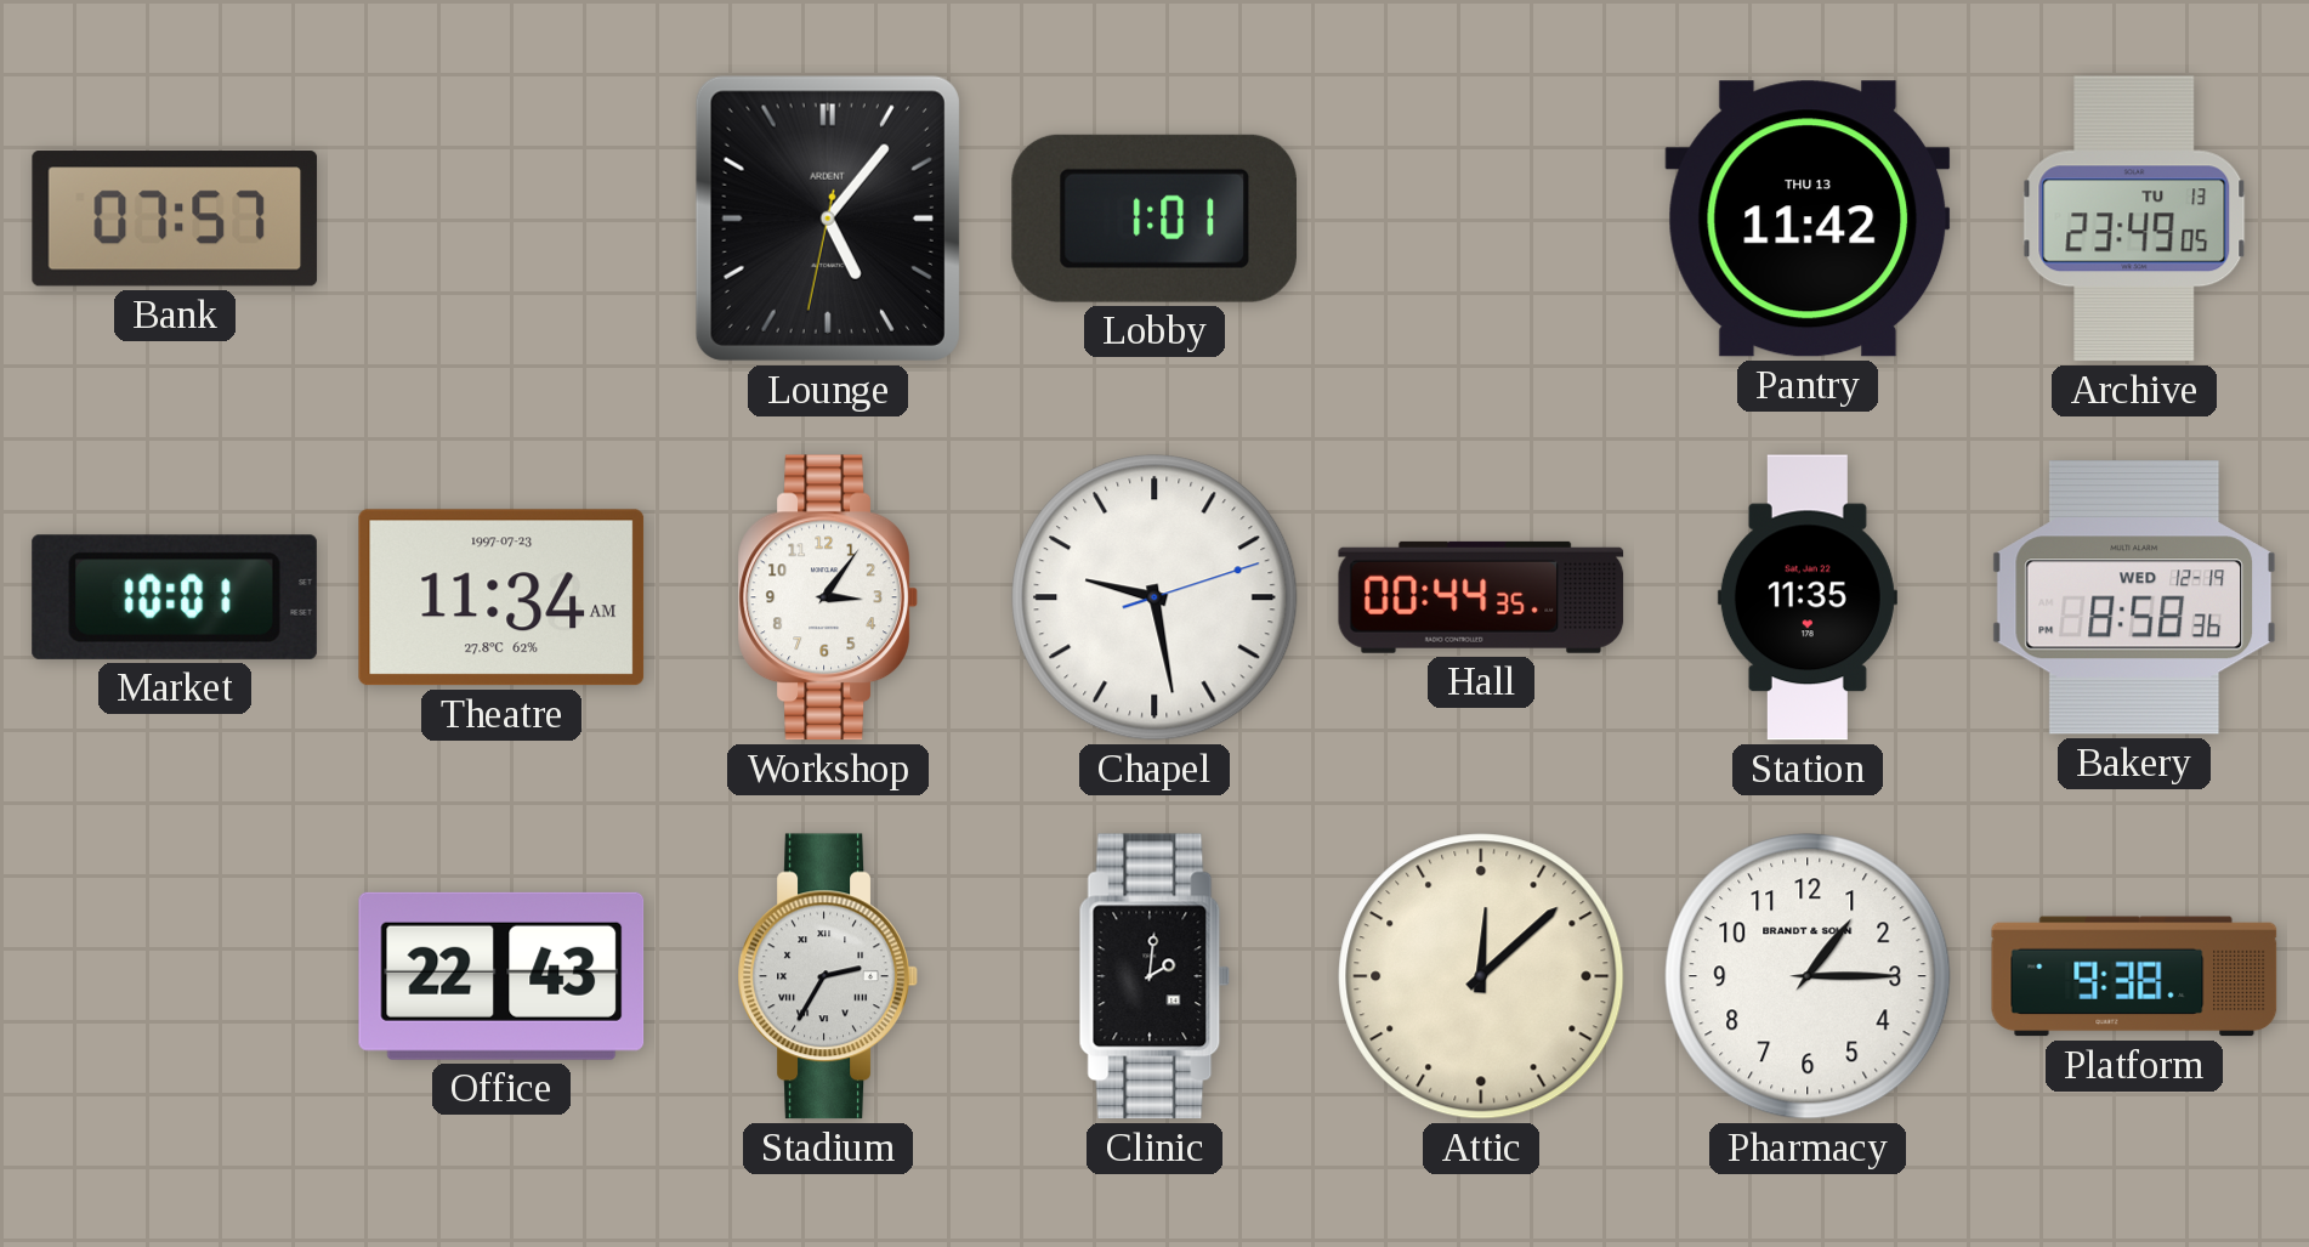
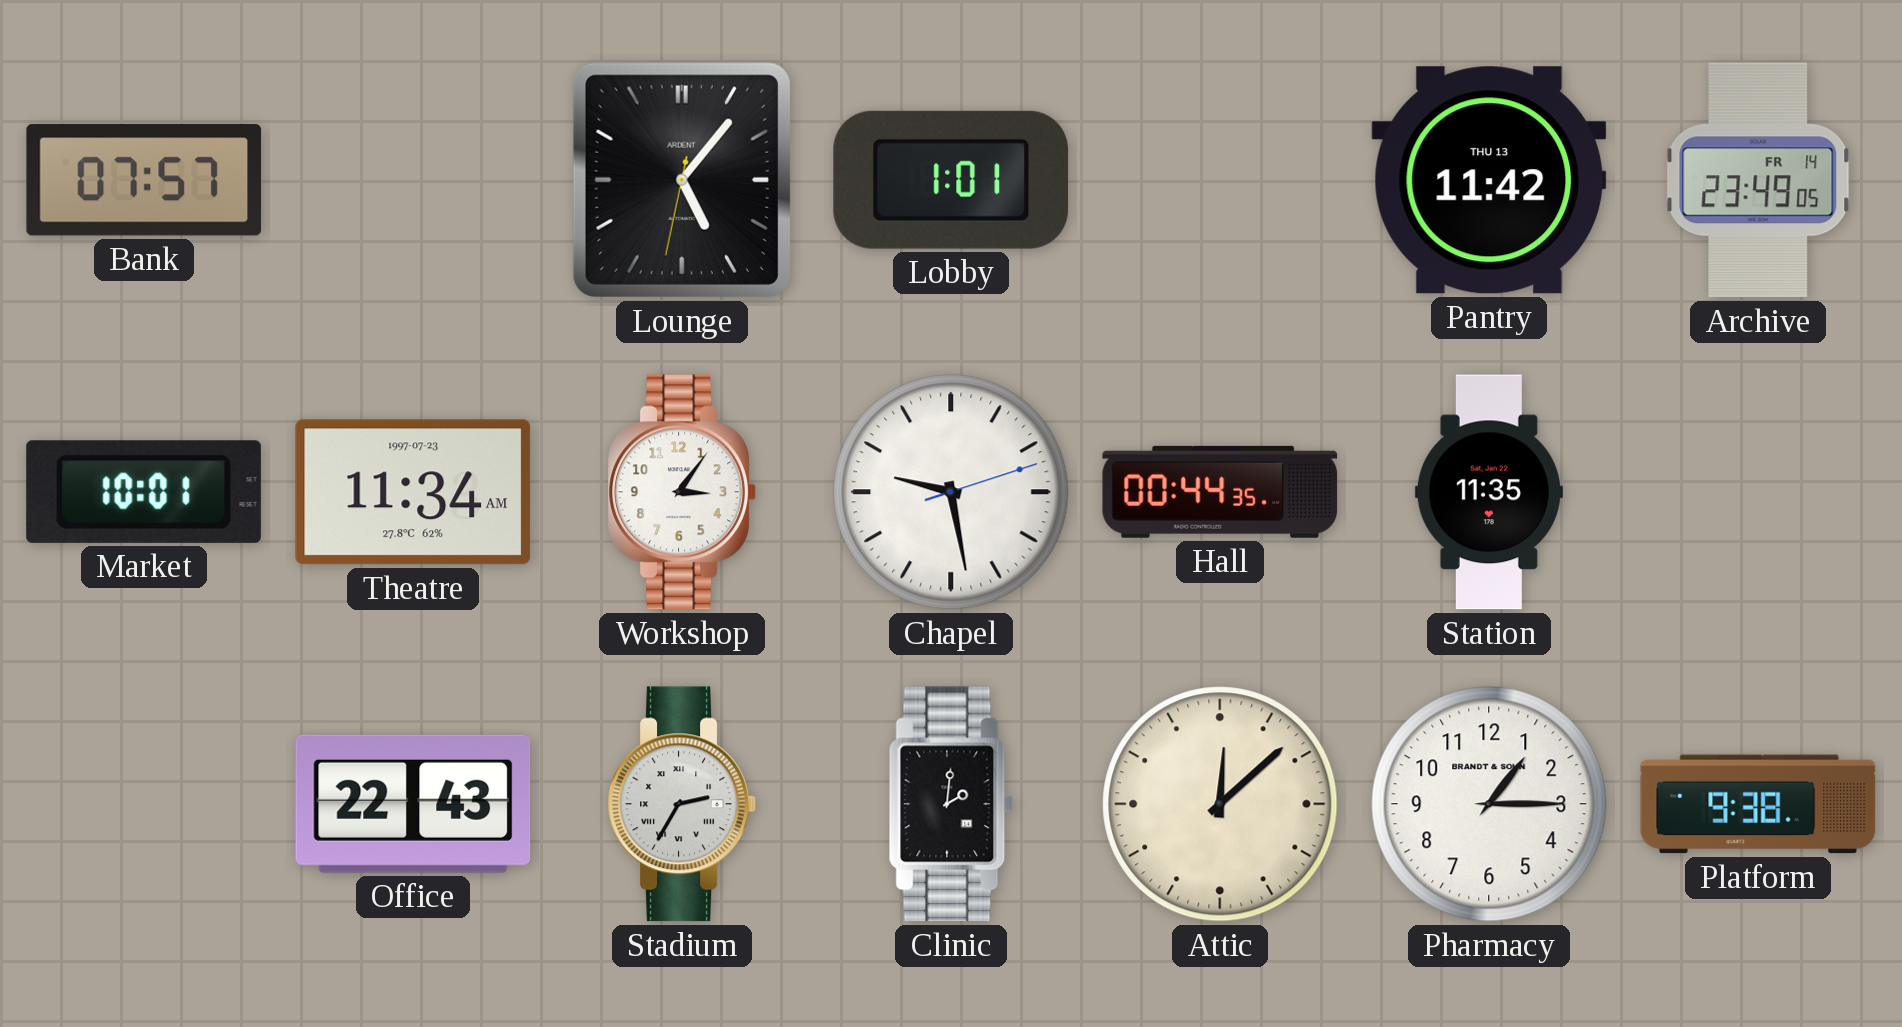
Archive date: TU 13 -> FR 14 (1758, 180)
Bakery: 8:58 -> none (2134, 597)
